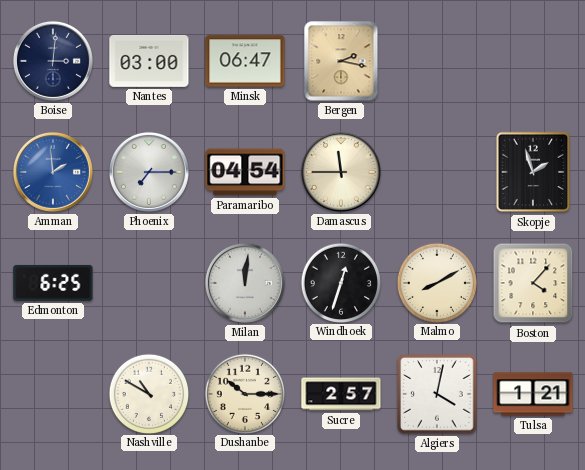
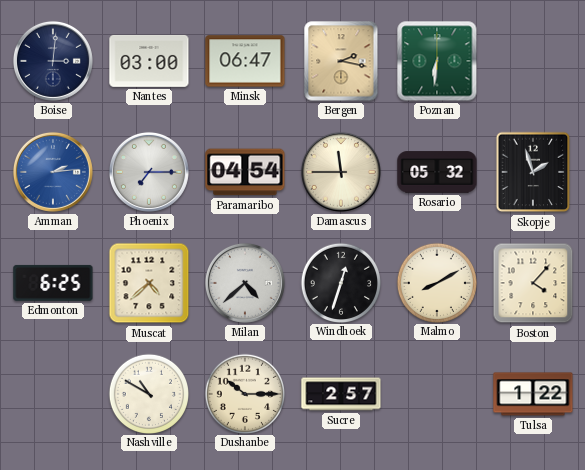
Poznan: none -> 6:31 (437, 61)
Amman: 1:59 -> 2:14 (53, 172)
Rosario: none -> 05:32 (437, 172)
Muscat: none -> 4:38 (149, 283)
Milan: 12:01 -> 4:38 (245, 283)
Algiers: 4:02 -> none (437, 394)
Tulsa: 1:21 -> 1:22 (533, 394)
